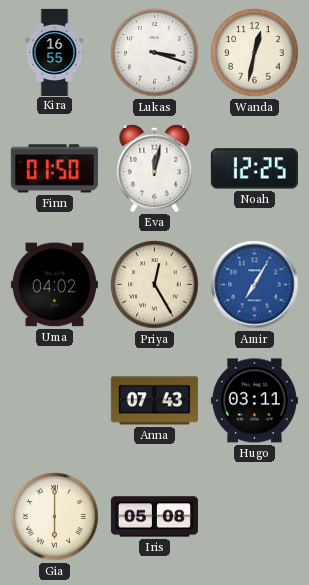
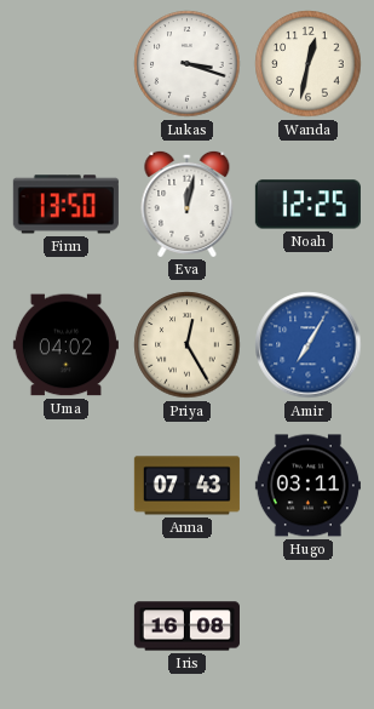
Kira: 16:55 -> none (55, 52)
Finn: 01:50 -> 13:50 (65, 205)
Gia: 6:00 -> none (55, 517)
Iris: 05:08 -> 16:08 (186, 627)
